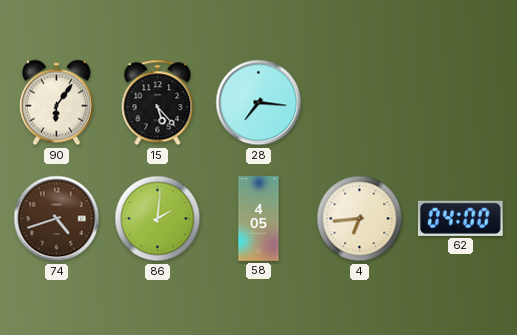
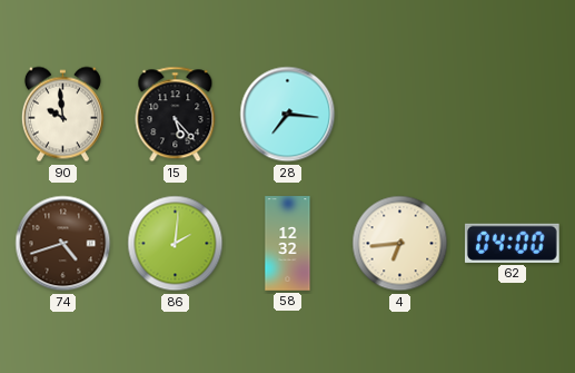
90: 6:06 -> 9:59 (62, 115)
58: 4:05 -> 12:32 (288, 244)
